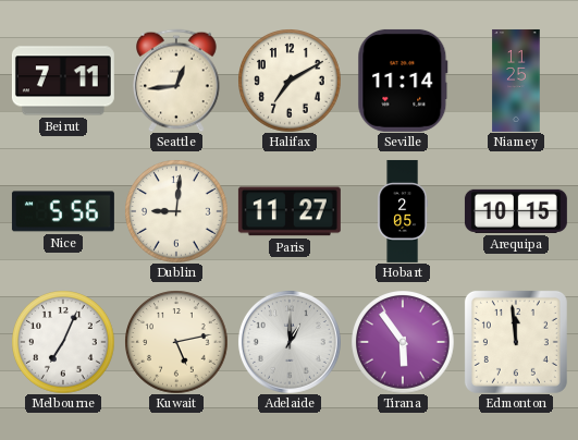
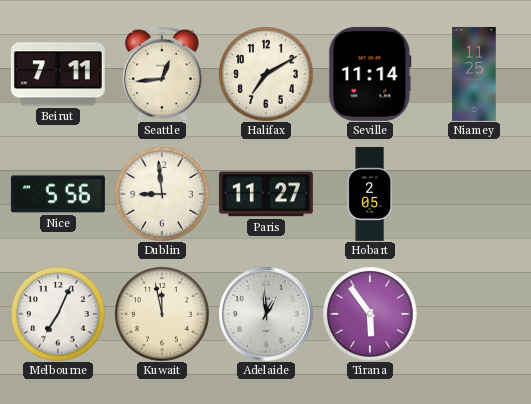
Dublin: 9:01 -> 8:59 (162, 194)
Arequipa: 10:15 -> none (516, 211)
Kuwait: 5:13 -> 11:58 (162, 314)
Adelaide: 1:00 -> 12:59 (266, 314)
Edmonton: 11:59 -> none (516, 342)
